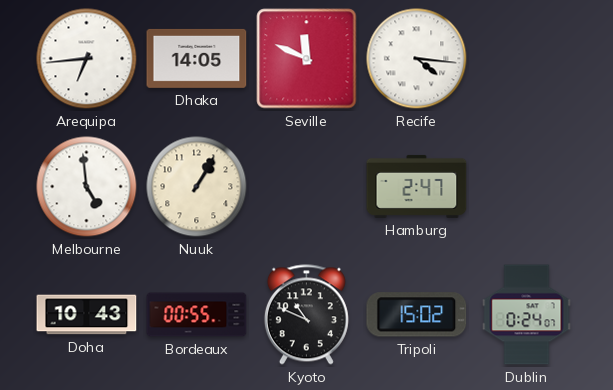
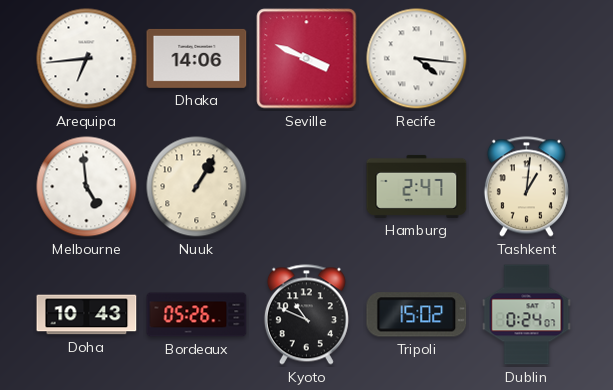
Dhaka: 14:05 -> 14:06 (197, 58)
Seville: 11:49 -> 3:49 (307, 59)
Tashkent: none -> 1:01 (526, 187)
Bordeaux: 00:55 -> 05:26 (197, 315)
